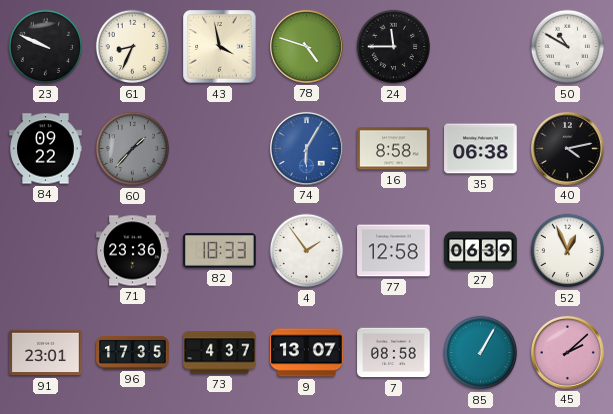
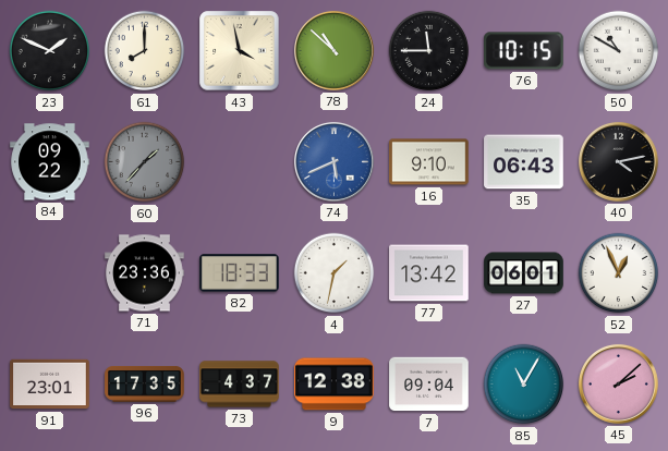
23: 9:49 -> 1:49 (50, 51)
61: 8:34 -> 8:00 (145, 51)
78: 4:48 -> 10:52 (333, 50)
76: none -> 10:15 (524, 51)
74: 6:05 -> 5:41 (333, 161)
16: 8:58 -> 9:10 (429, 162)
35: 06:38 -> 06:43 (524, 162)
4: 1:54 -> 1:32 (335, 273)
77: 12:58 -> 13:42 (429, 273)
27: 06:39 -> 06:01 (524, 273)
9: 13:07 -> 12:38 (335, 385)
7: 08:58 -> 09:04 (429, 385)
85: 1:05 -> 11:05 (524, 385)
